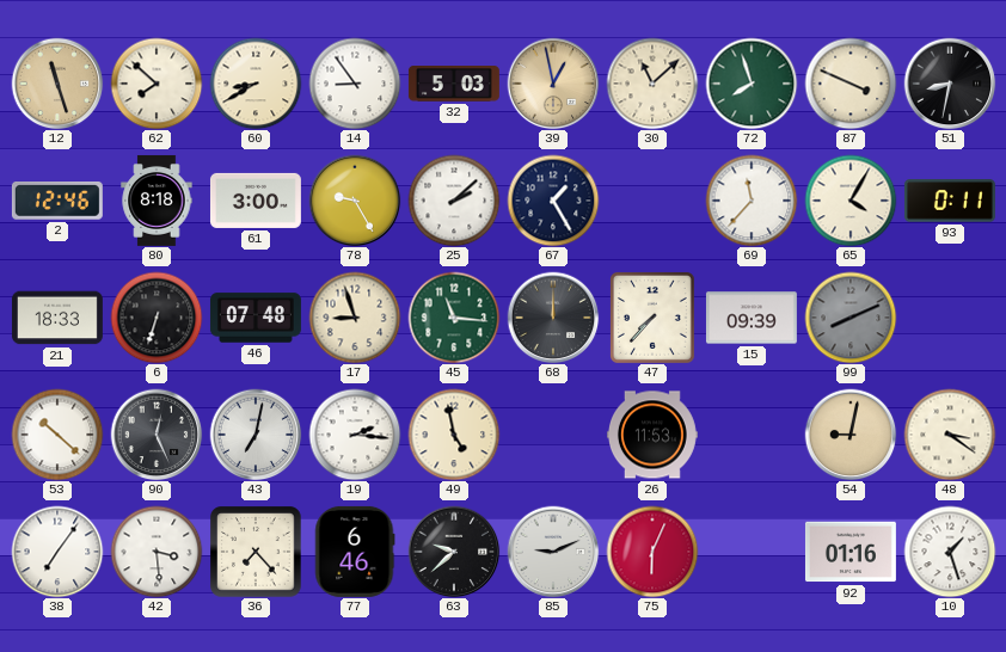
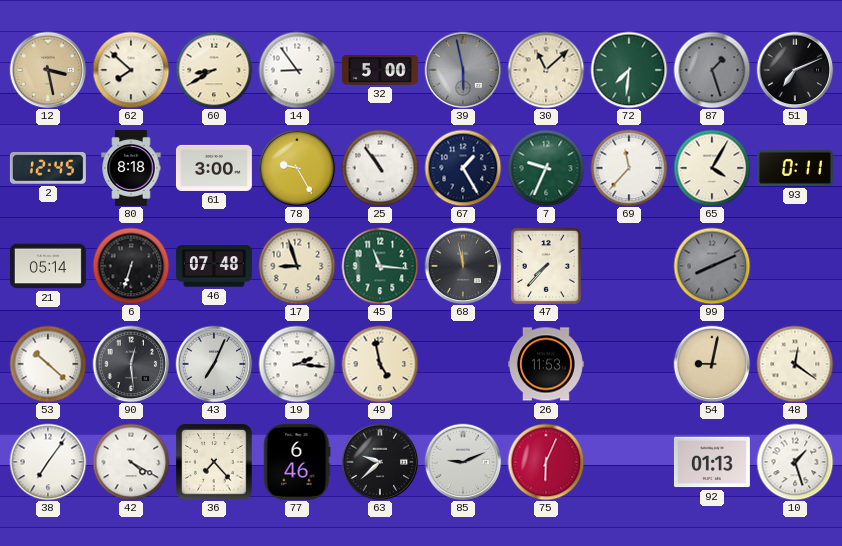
12: 11:27 -> 3:28 (48, 70)
32: 5:03 -> 5:00 (380, 71)
39: 12:58 -> 5:58 (463, 70)
39 dial: champagne -> grey (463, 70)
72: 7:57 -> 7:31 (629, 70)
87: 3:49 -> 1:27 (712, 70)
87 dial: cream -> grey (712, 70)
51: 8:32 -> 7:11 (795, 70)
2: 12:46 -> 12:45 (48, 169)
25: 2:08 -> 10:54 (380, 168)
7: none -> 9:34 (546, 168)
21: 18:33 -> 05:14 (48, 266)
68: 12:00 -> 11:58 (463, 266)
15: 09:39 -> none (752, 318)
90: 12:26 -> 12:29 (131, 364)
43: 7:02 -> 7:04 (214, 364)
48: 3:21 -> 12:21 (795, 364)
42: 3:29 -> 4:20 (131, 462)
92: 01:16 -> 01:13 (712, 462)
